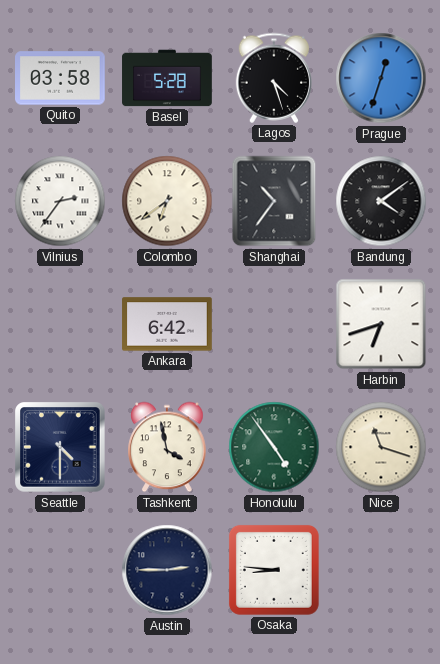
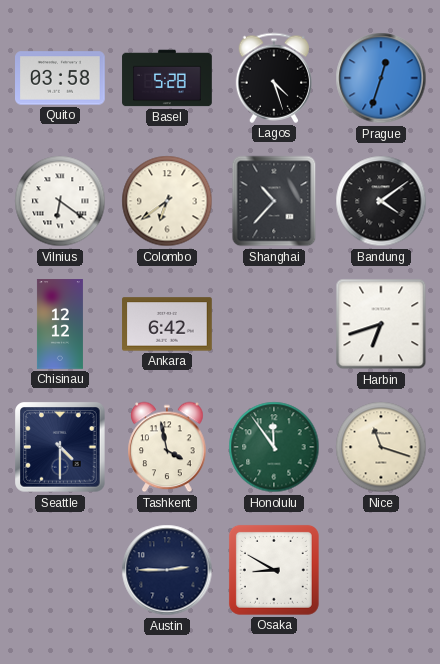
Vilnius: 2:36 -> 6:21 (60, 201)
Shanghai: 10:36 -> 10:37 (274, 201)
Chisinau: none -> 12:12 (60, 324)
Honolulu: 4:54 -> 11:54 (274, 447)
Osaka: 8:46 -> 8:50 (274, 570)
